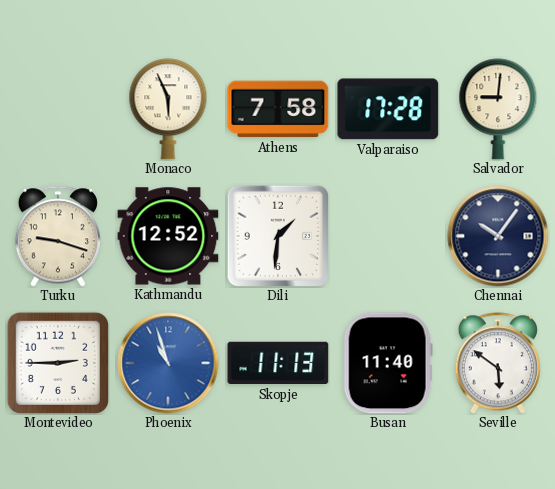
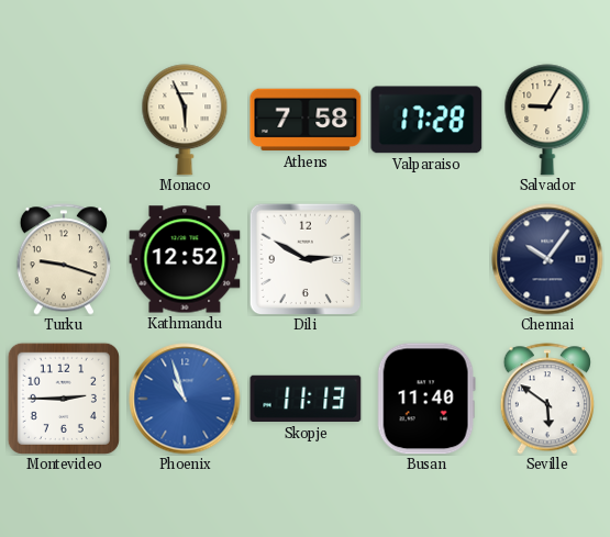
Salvador: 9:01 -> 9:05 (547, 120)
Dili: 1:31 -> 2:50 (306, 259)
